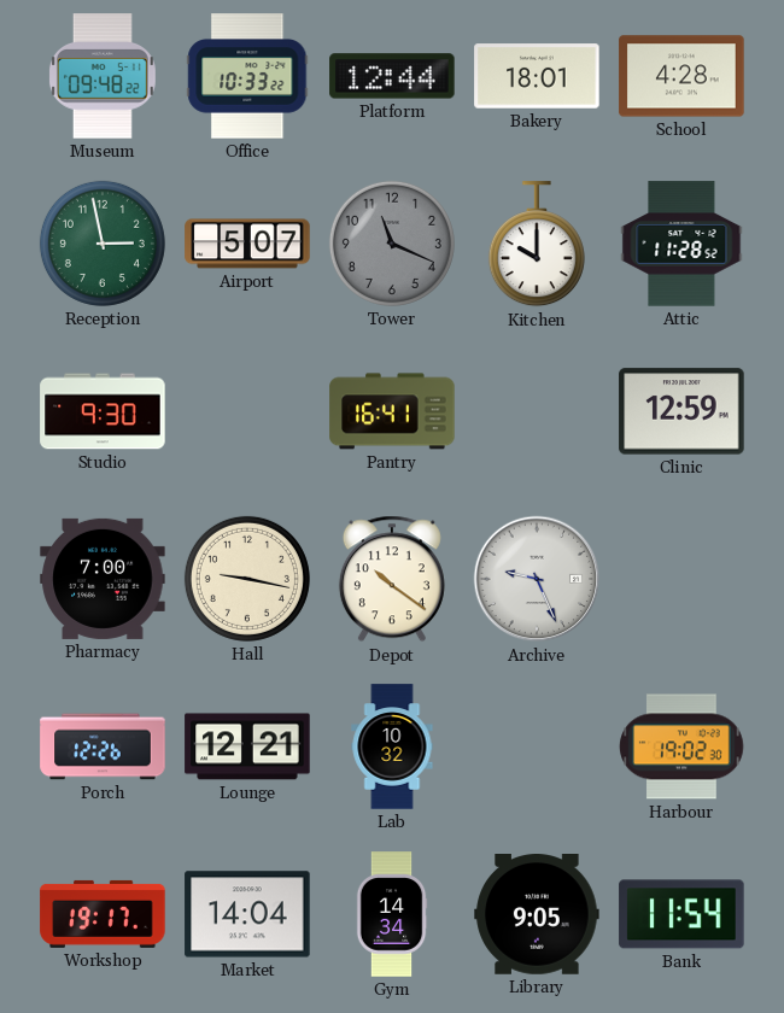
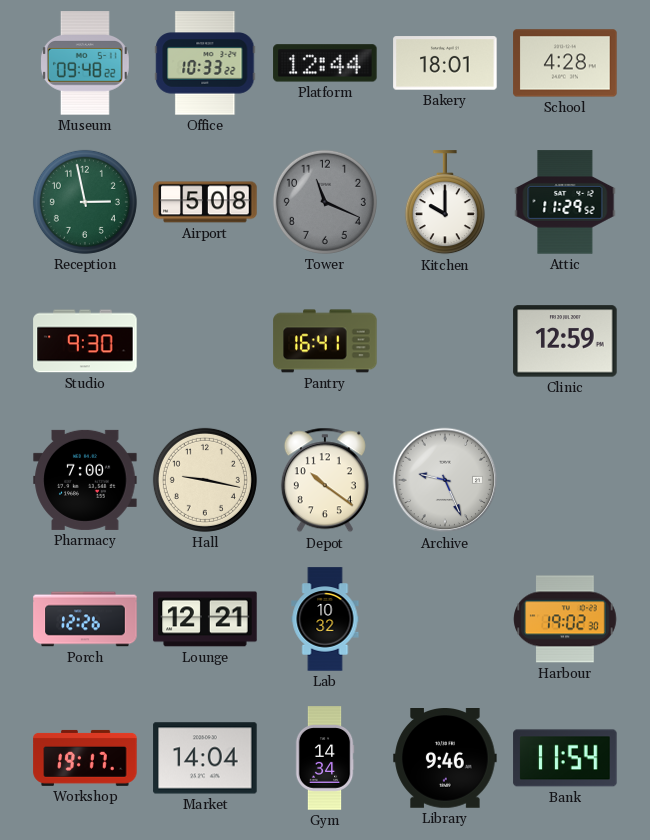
Airport: 5:07 -> 5:08 (205, 202)
Attic: 11:28 -> 11:29 (565, 202)
Library: 9:05 -> 9:46 (445, 759)
